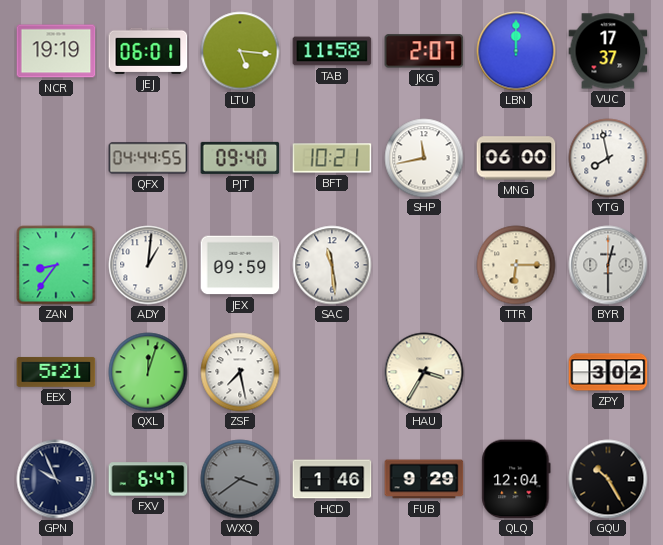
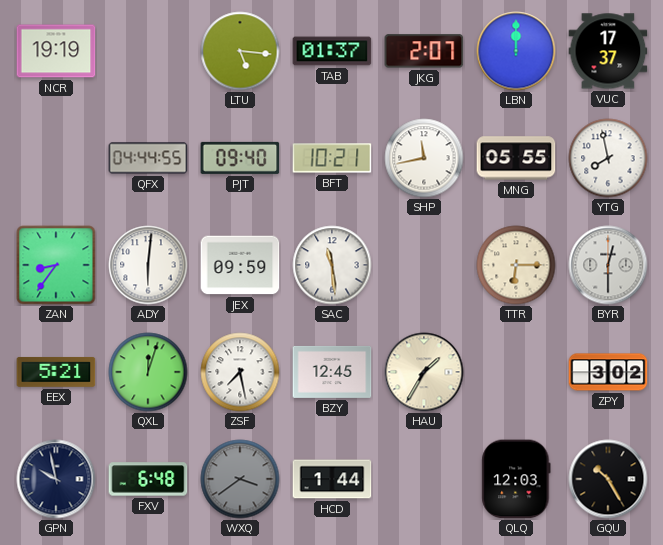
JEJ: 06:01 -> none (148, 51)
TAB: 11:58 -> 01:37 (332, 51)
MNG: 06:00 -> 05:55 (516, 158)
ADY: 1:01 -> 6:01 (148, 265)
BZY: none -> 12:45 (332, 372)
HAU: 3:35 -> 1:35 (424, 372)
GPN: 9:56 -> 9:58 (56, 479)
FXV: 6:47 -> 6:48 (148, 479)
HCD: 1:46 -> 1:44 (332, 479)
FUB: 9:29 -> none (424, 479)
QLQ: 12:04 -> 12:03 (516, 479)
